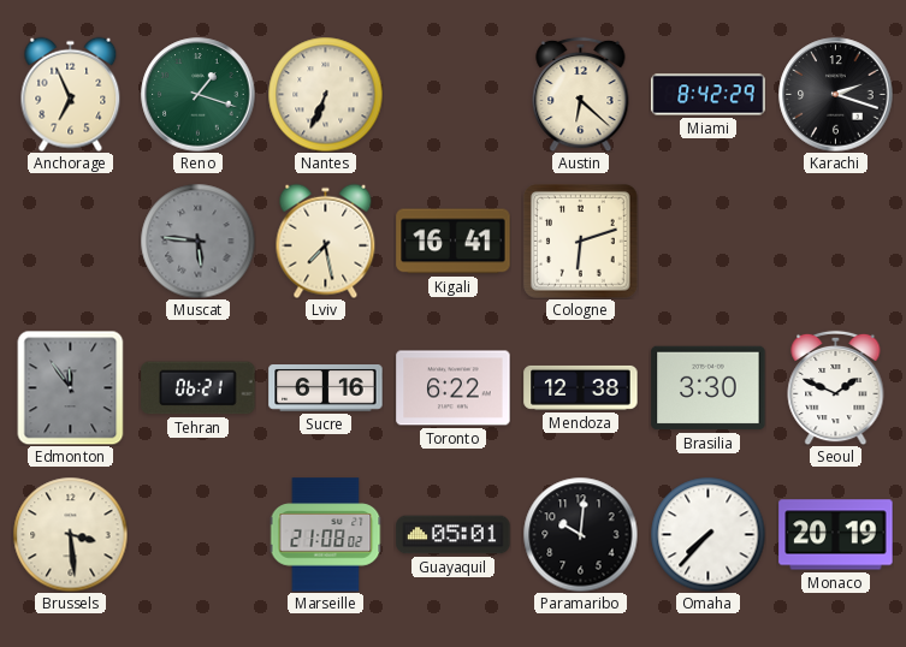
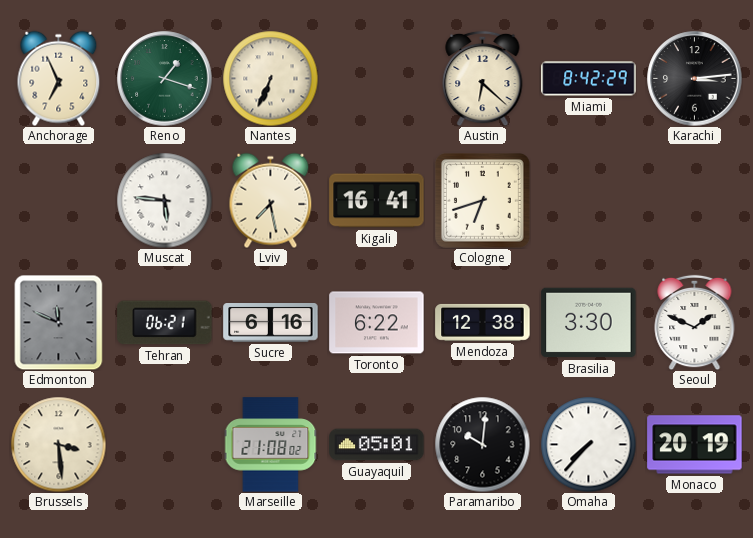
Karachi: 2:18 -> 3:14 (695, 79)
Muscat dial: grey -> white (164, 200)
Cologne: 6:12 -> 6:42 (483, 201)
Edmonton: 11:54 -> 11:49 (59, 322)
